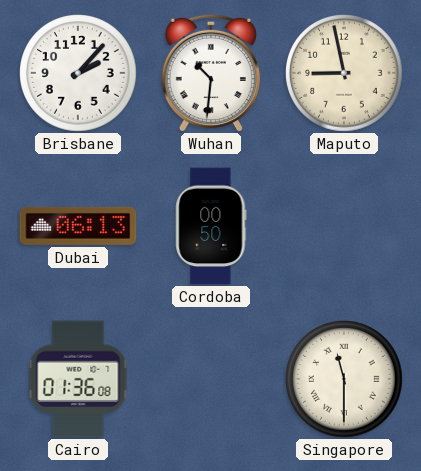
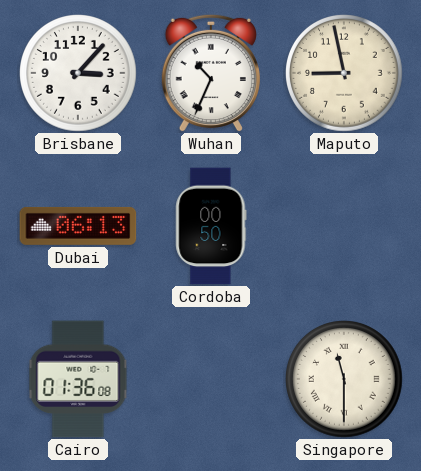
Brisbane: 2:07 -> 3:07 (79, 74)
Wuhan: 10:31 -> 10:34 (211, 73)
